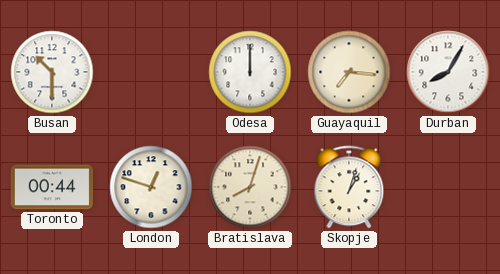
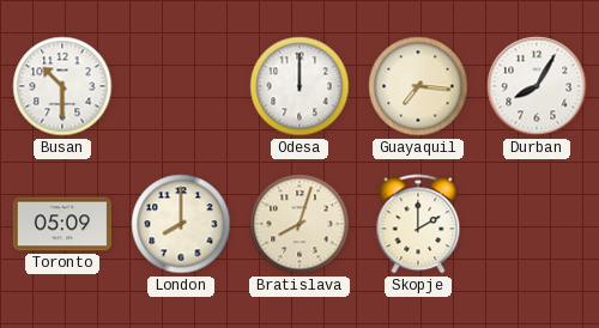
Toronto: 00:44 -> 05:09 (61, 224)
London: 12:48 -> 8:00 (181, 224)
Skopje: 1:03 -> 2:00 (418, 224)
